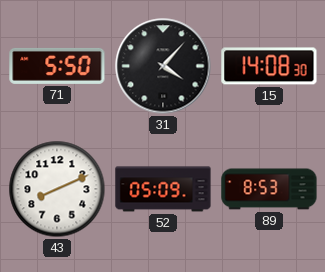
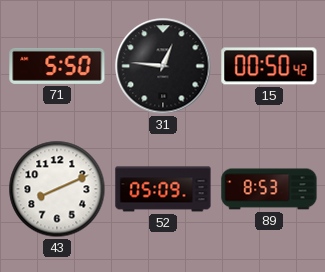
31: 4:07 -> 12:46 (163, 66)
15: 14:08 -> 00:50 (269, 66)
